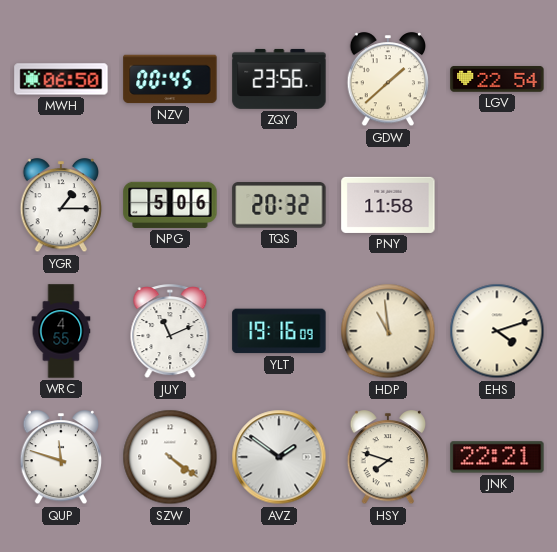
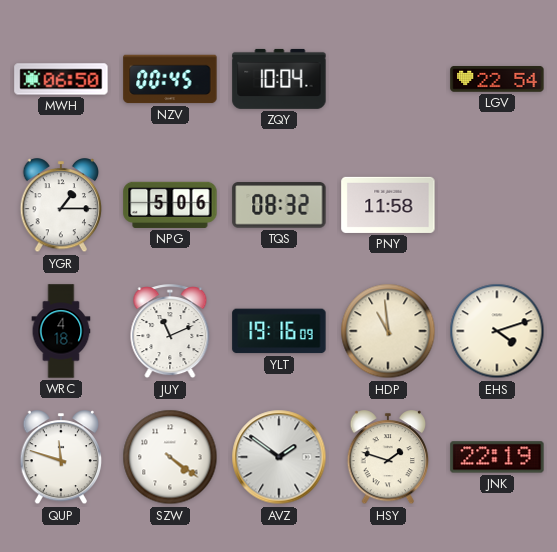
ZQY: 23:56 -> 10:04 (279, 79)
GDW: 1:38 -> none (388, 80)
TQS: 20:32 -> 08:32 (279, 205)
WRC: 4:55 -> 4:18 (61, 331)
HSY: 7:48 -> 1:48 (388, 458)
JNK: 22:21 -> 22:19 (497, 457)
